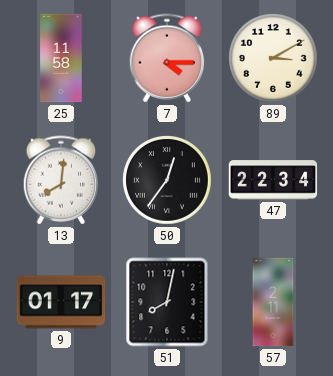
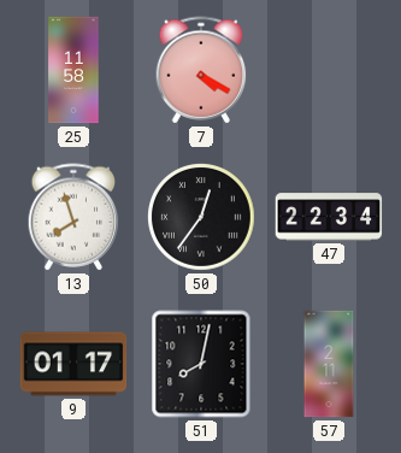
7: 4:15 -> 4:20 (201, 70)
89: 3:10 -> none (274, 59)
13: 8:01 -> 7:57 (73, 217)
